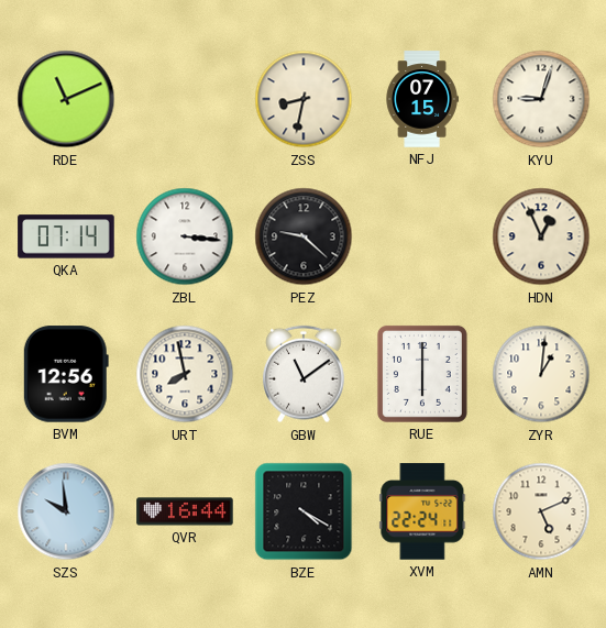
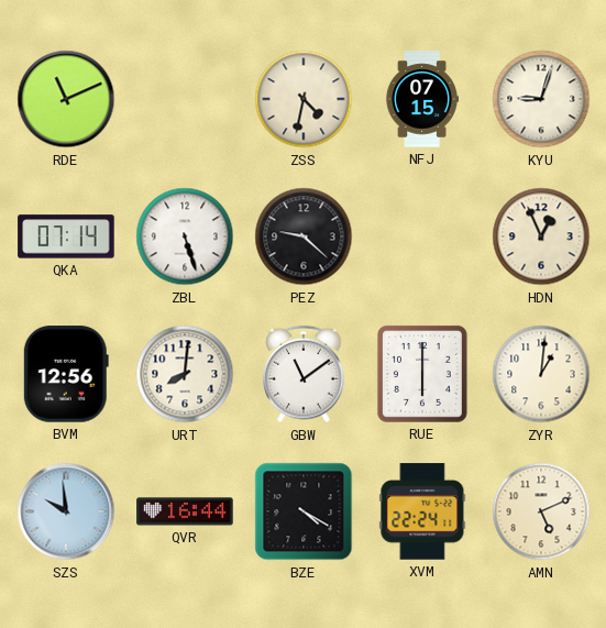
ZSS: 8:32 -> 4:32 (304, 99)
ZBL: 3:16 -> 5:27 (185, 236)
URT: 7:58 -> 8:01 (185, 374)
